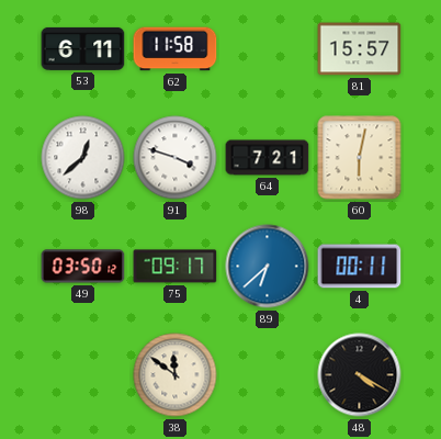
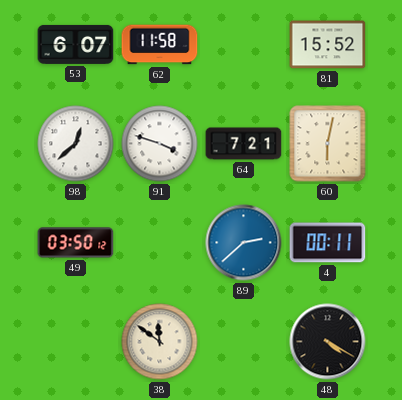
53: 6:11 -> 6:07 (76, 44)
81: 15:57 -> 15:52 (328, 45)
75: 09:17 -> none (176, 267)
89: 6:38 -> 2:38 (244, 243)
